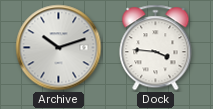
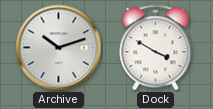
Dock: 3:46 -> 3:50 (156, 48)
